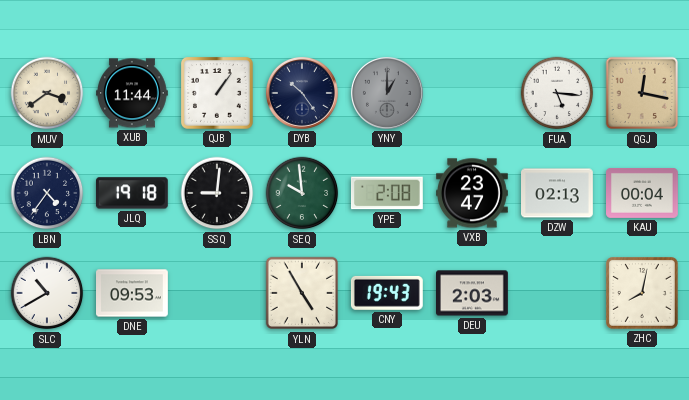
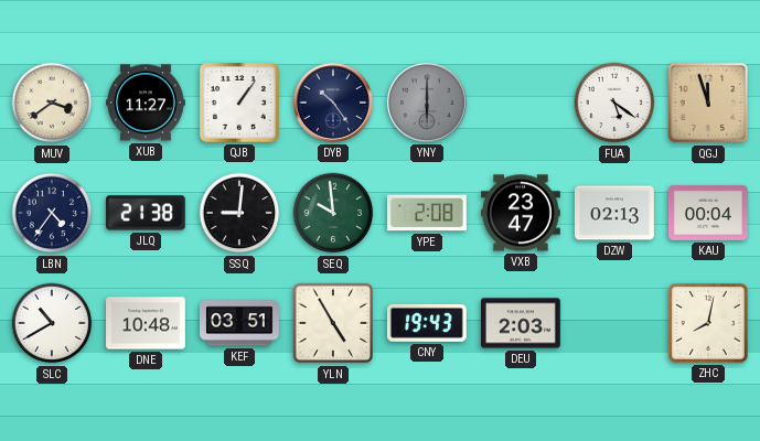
XUB: 11:44 -> 11:27 (147, 103)
YNY: 1:00 -> 6:00 (427, 103)
FUA: 5:16 -> 5:21 (614, 103)
QGJ: 12:17 -> 11:57 (708, 103)
JLQ: 19:18 -> 21:38 (146, 213)
DNE: 09:53 -> 10:48 (147, 323)
KEF: none -> 03:51 (240, 323)
